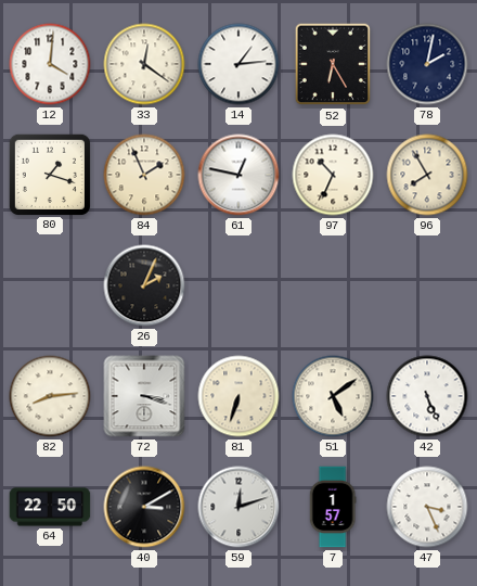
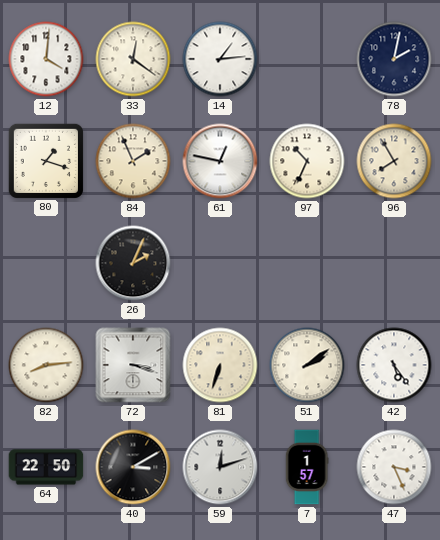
52: 6:25 -> none (333, 64)
51: 5:09 -> 2:09 (307, 365)
42: 5:26 -> 5:24 (394, 365)
